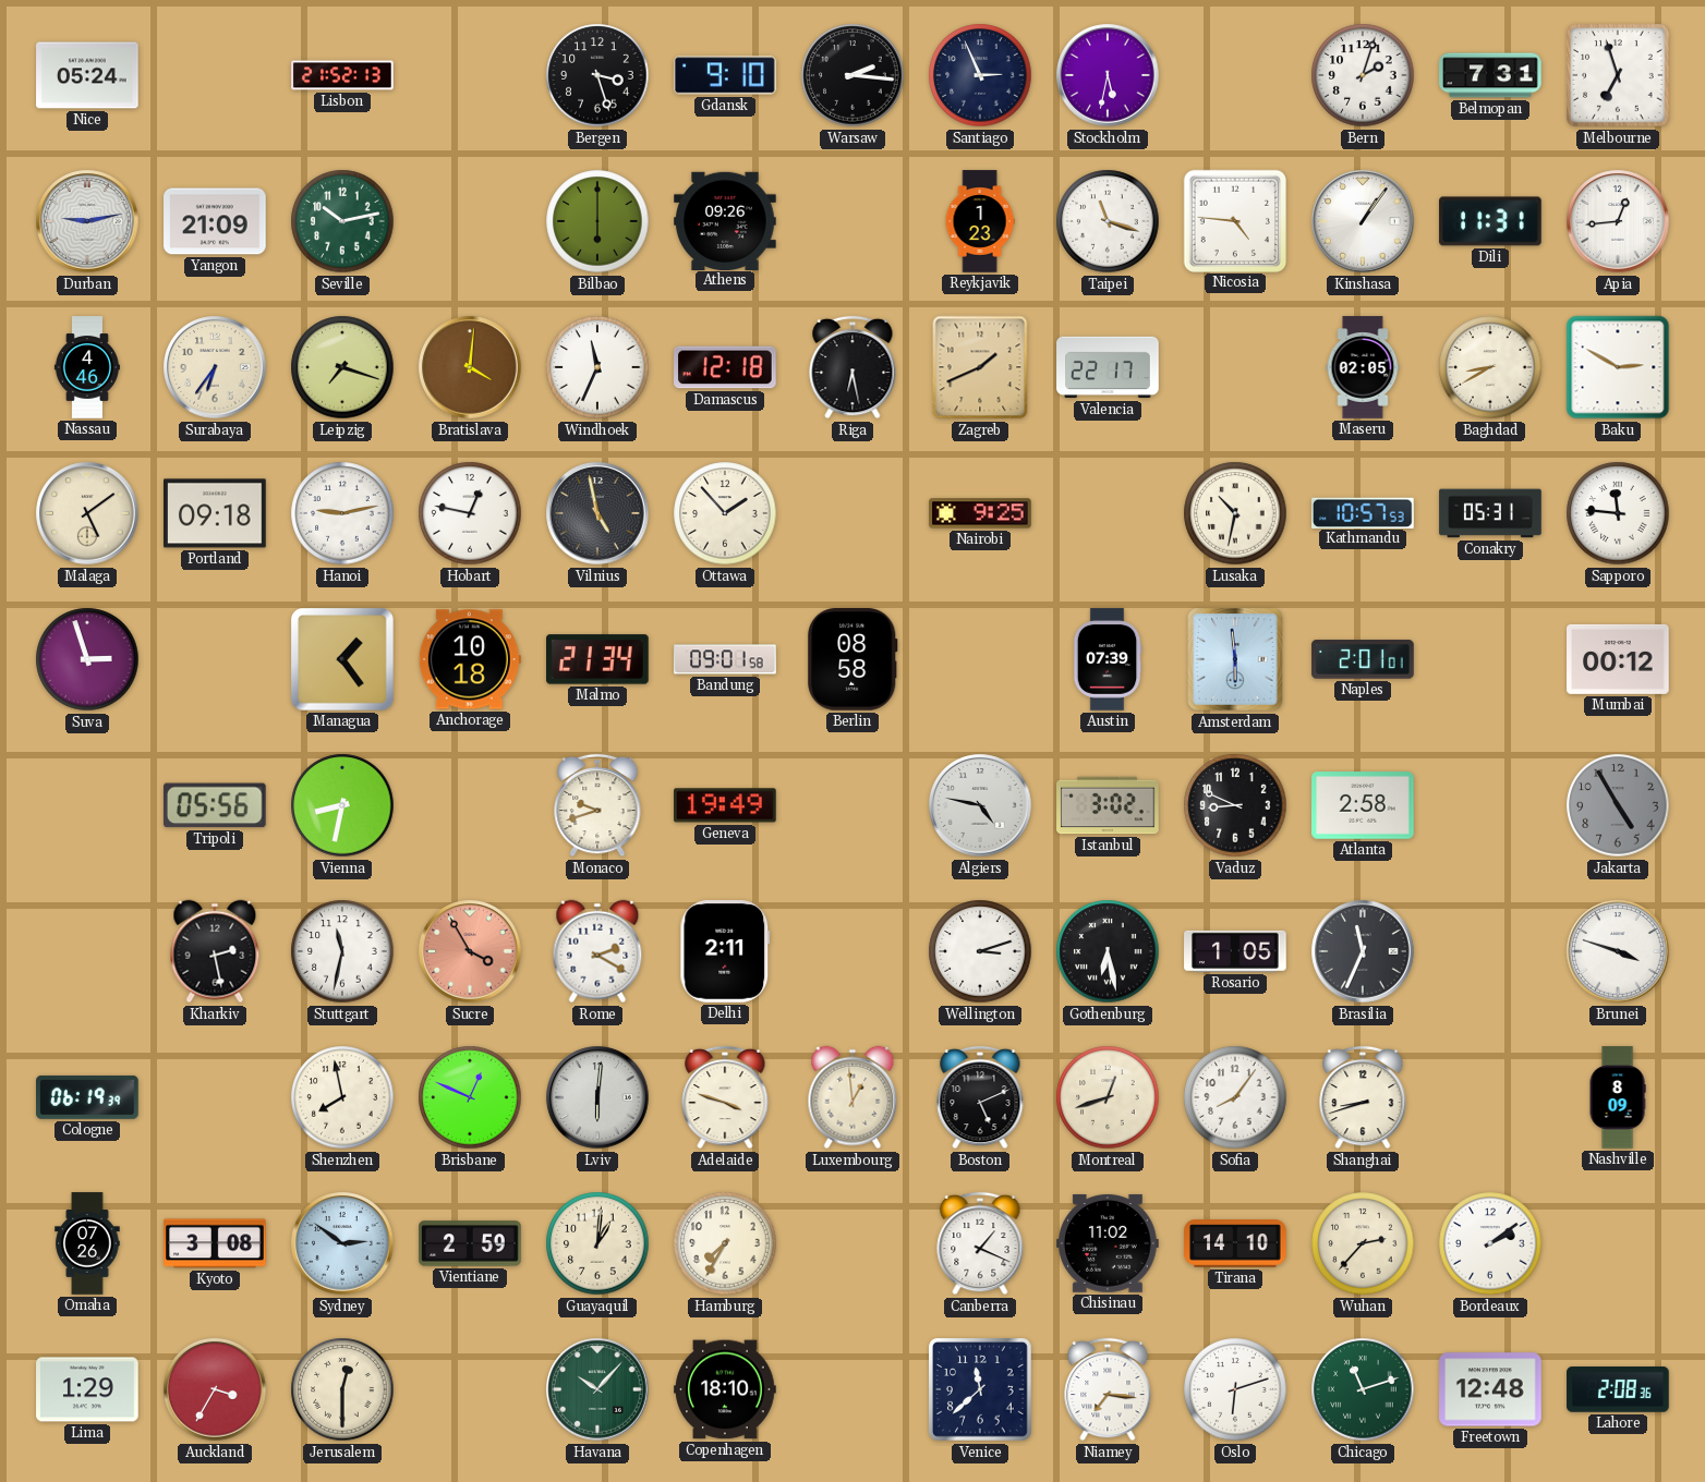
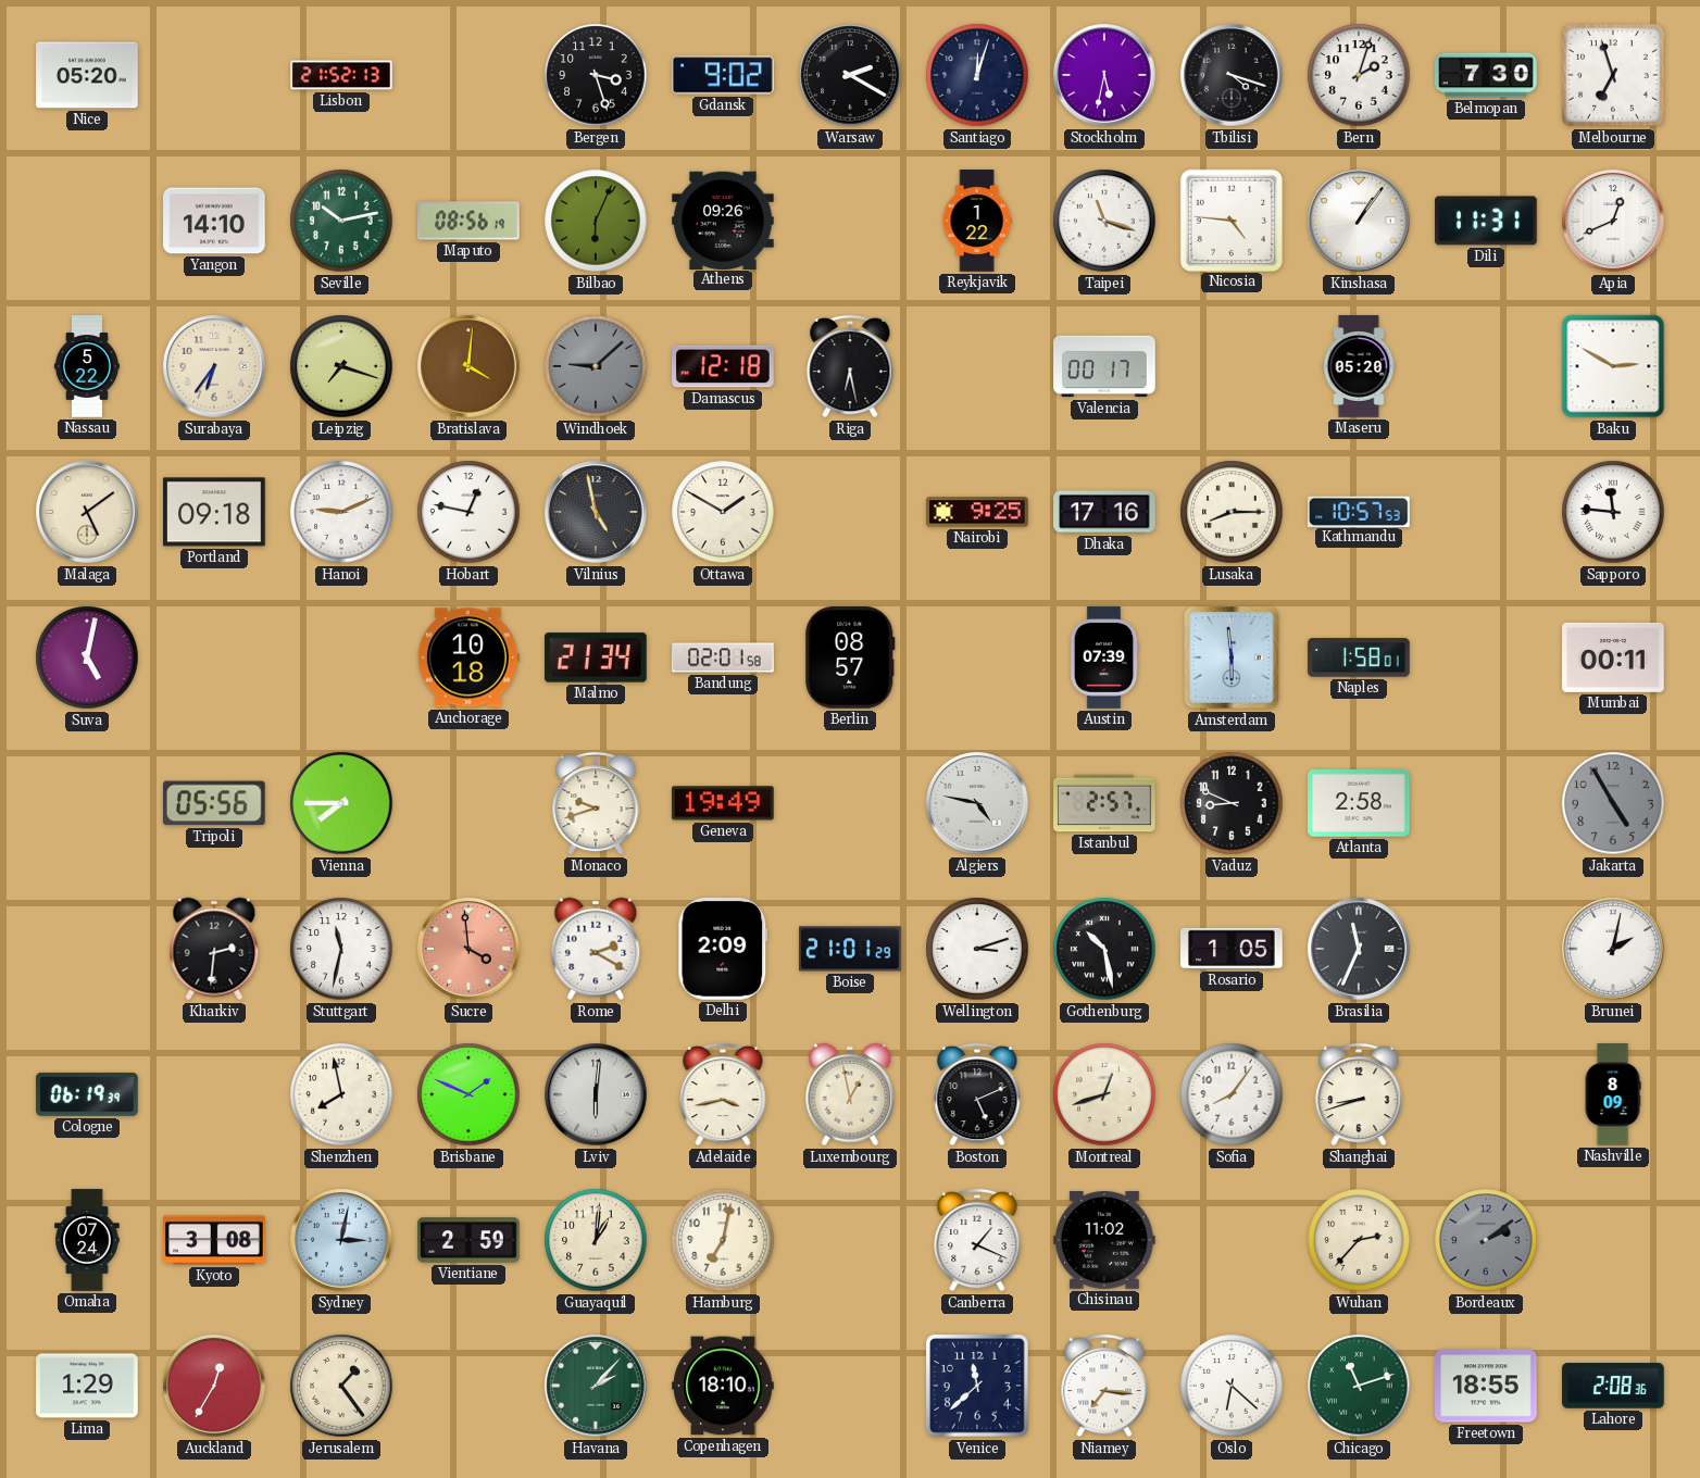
Nice: 05:24 -> 05:20 (87, 75)
Gdansk: 9:10 -> 9:02 (724, 75)
Warsaw: 2:16 -> 2:20 (850, 75)
Santiago: 2:56 -> 12:03 (977, 75)
Tbilisi: none -> 4:18 (1232, 75)
Belmopan: 7:31 -> 7:30 (1486, 75)
Durban: 9:13 -> none (87, 221)
Yangon: 21:09 -> 14:10 (214, 221)
Maputo: none -> 08:56 (468, 221)
Bilbao: 6:00 -> 6:04 (596, 221)
Reykjavik: 1:23 -> 1:22 (977, 221)
Apia: 12:44 -> 12:41 (1613, 221)
Nassau: 4:46 -> 5:22 (87, 366)
Windhoek: 11:34 -> 9:08 (596, 366)
Windhoek dial: white -> grey (596, 366)
Zagreb: 1:41 -> none (980, 367)
Valencia: 22:17 -> 00:17 (1104, 366)
Maseru: 02:05 -> 05:20 (1359, 366)
Baghdad: 8:40 -> none (1490, 367)
Hanoi: 9:13 -> 9:11 (341, 512)
Ottawa: 1:53 -> 1:50 (723, 512)
Dhaka: none -> 17:16 (1104, 512)
Lusaka: 10:32 -> 8:15 (1232, 512)
Conakry: 05:31 -> none (1490, 513)
Suva: 2:57 -> 5:02 (87, 657)
Managua: 1:24 -> none (343, 660)
Bandung: 09:01 -> 02:01 (723, 657)
Berlin: 08:58 -> 08:57 (850, 659)
Naples: 2:01 -> 1:58 (1359, 657)
Mumbai: 00:12 -> 00:11 (1613, 657)
Vienna: 8:32 -> 7:45 (341, 803)
Istanbul: 3:02 -> 2:57 (1104, 803)
Kharkiv: 2:28 -> 2:31 (214, 949)
Sucre: 3:55 -> 3:59 (468, 949)
Delhi: 2:11 -> 2:09 (723, 950)
Boise: none -> 21:01 (850, 949)
Gothenburg: 6:28 -> 10:28 (1104, 949)
Brunei: 3:48 -> 2:02 (1613, 949)
Brisbane: 12:49 -> 1:49 (468, 1094)
Adelaide: 3:48 -> 3:43 (723, 1094)
Luxembourg: 12:59 -> 12:58 (850, 1094)
Omaha: 07:26 -> 07:24 (87, 1240)
Sydney: 2:51 -> 3:02 (341, 1240)
Hamburg: 7:35 -> 7:02 (723, 1240)
Tirana: 14:10 -> none (1235, 1243)
Bordeaux dial: white -> grey (1486, 1240)
Auckland: 3:35 -> 12:35 (214, 1386)
Jerusalem: 12:30 -> 1:24 (341, 1386)
Havana: 10:07 -> 2:07 (596, 1386)
Oslo: 6:12 -> 6:22 (1232, 1386)
Freetown: 12:48 -> 18:55 (1486, 1386)
